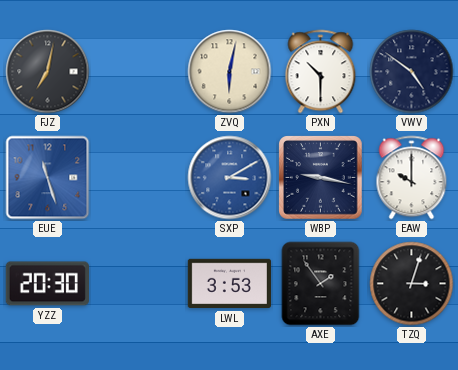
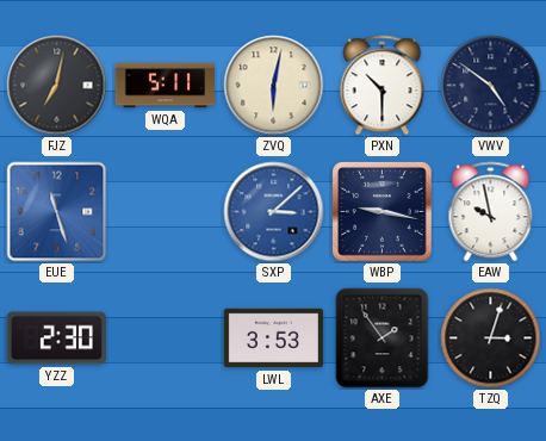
WQA: none -> 5:11 (165, 86)
SXP: 3:10 -> 3:08 (274, 212)
EAW: 10:00 -> 9:58 (491, 212)
YZZ: 20:30 -> 2:30 (56, 338)
